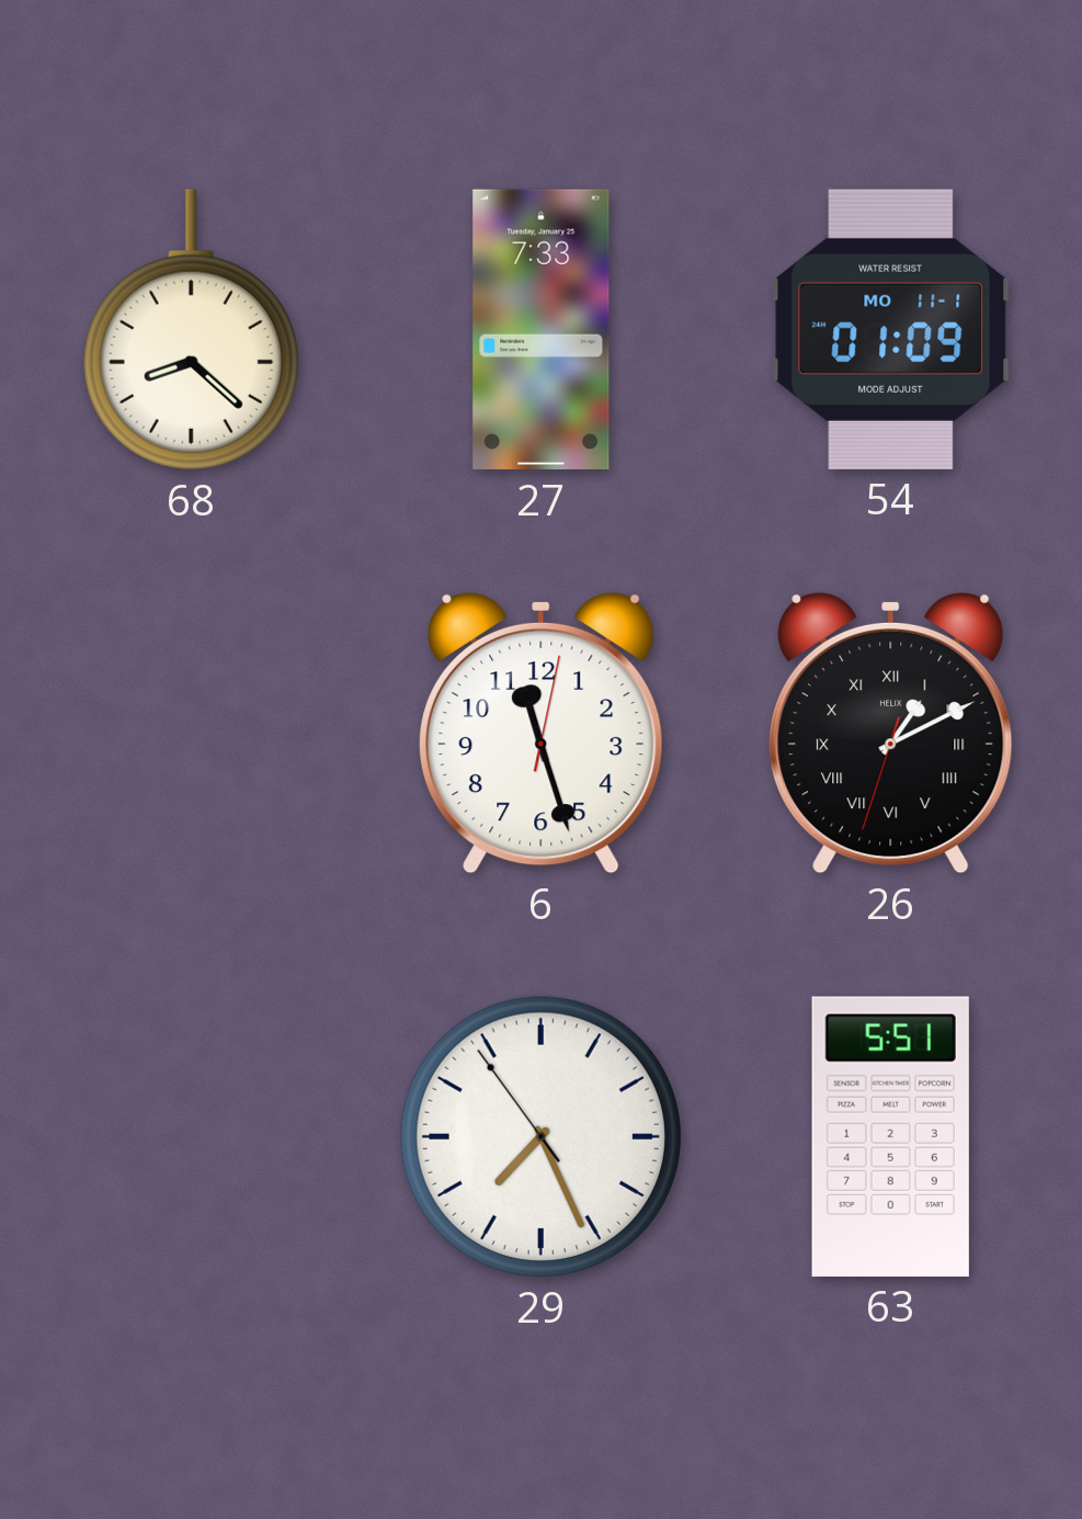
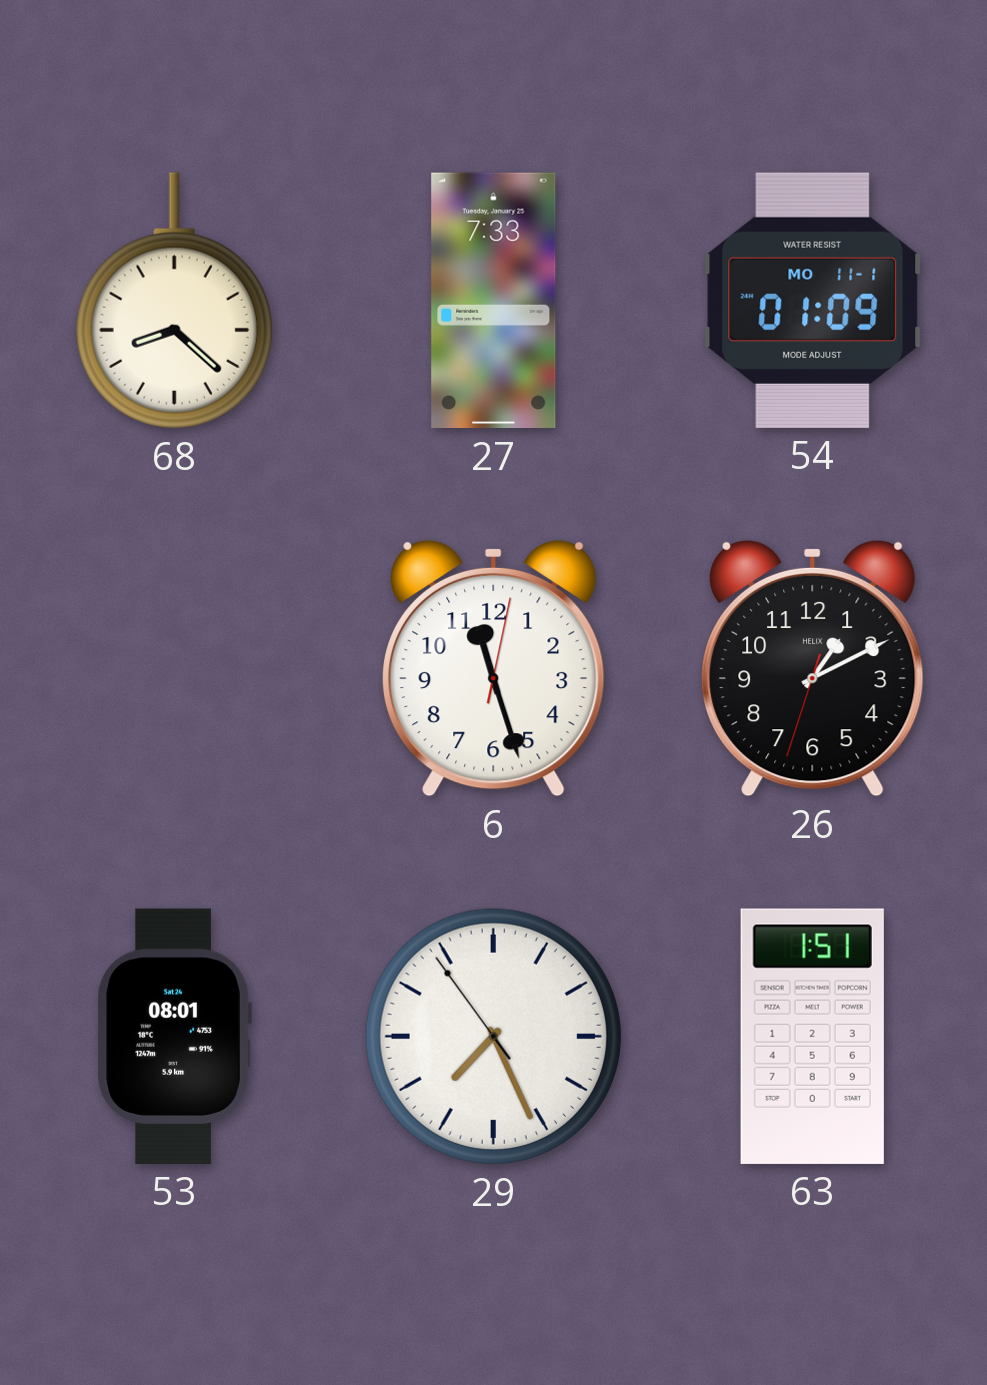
26 numerals: Roman -> Arabic (813, 668)
53: none -> 08:01 (174, 1036)
63: 5:51 -> 1:51 (812, 1036)
